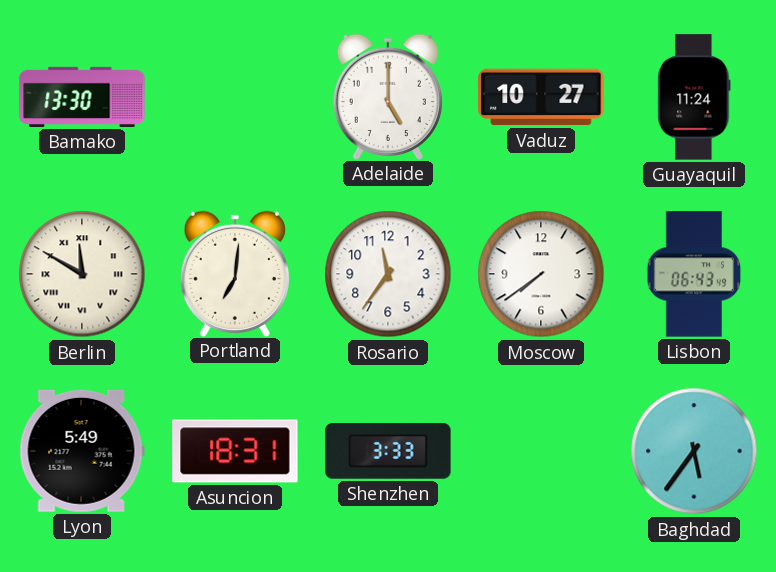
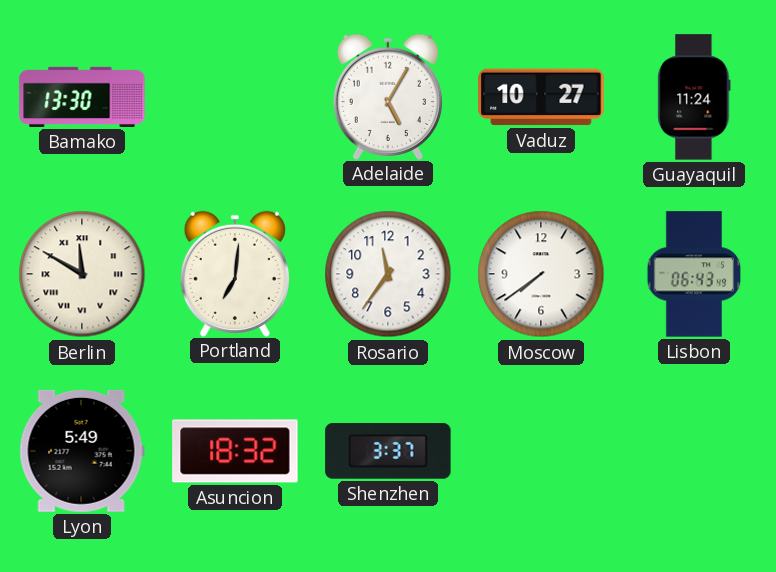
Adelaide: 5:00 -> 5:05 (388, 96)
Asuncion: 18:31 -> 18:32 (235, 451)
Shenzhen: 3:33 -> 3:37 (388, 451)
Baghdad: 5:36 -> none (694, 451)
